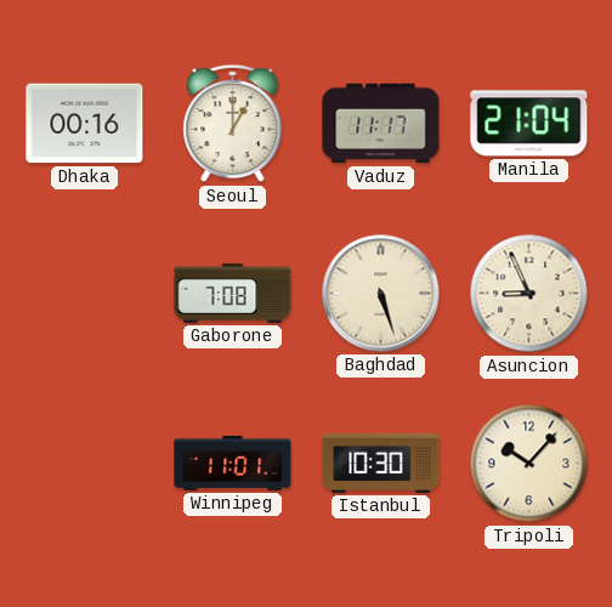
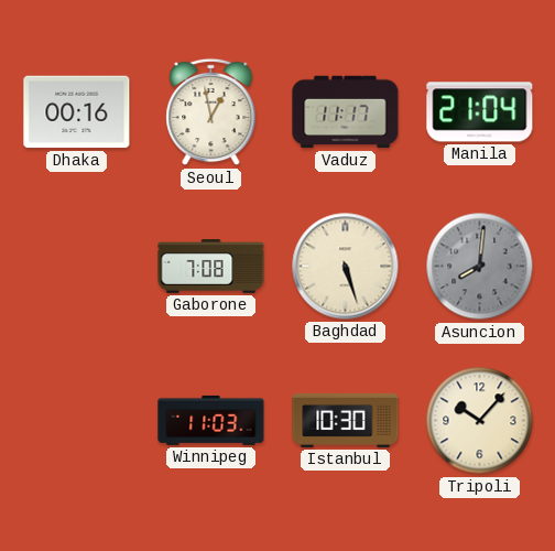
Seoul: 1:00 -> 12:58 (211, 112)
Asuncion: 8:56 -> 8:01 (480, 267)
Asuncion dial: cream -> grey (480, 267)
Winnipeg: 11:01 -> 11:03 (211, 420)
